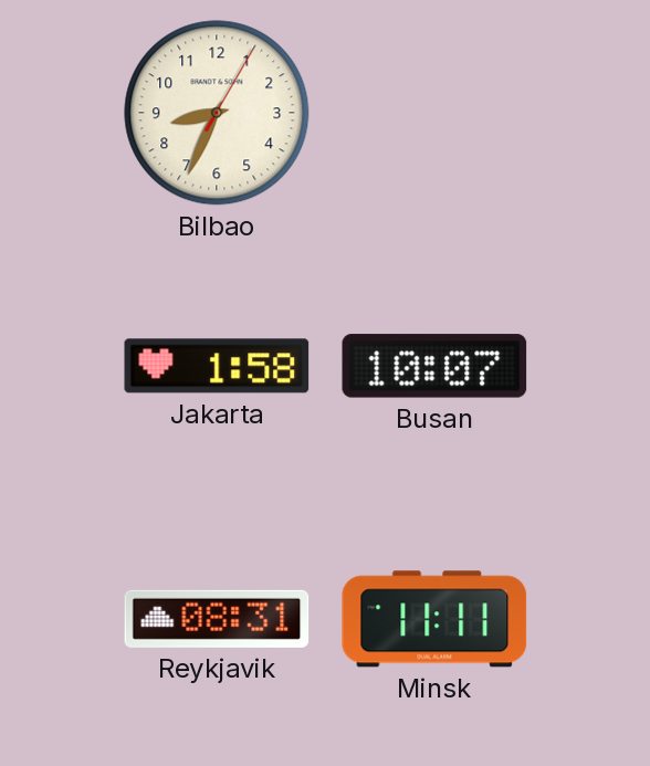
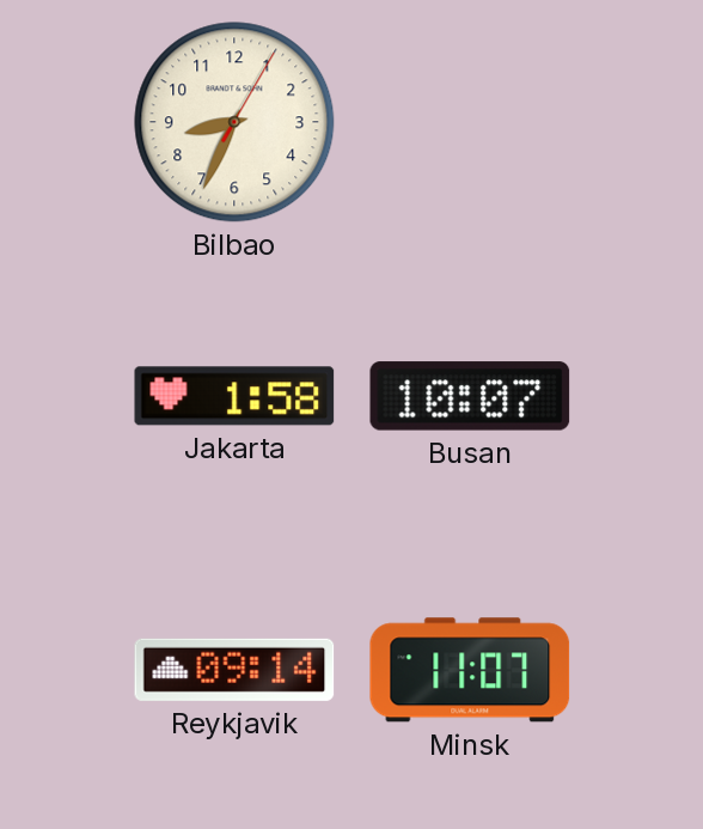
Reykjavik: 08:31 -> 09:14 (234, 670)
Minsk: 11:11 -> 11:07 (470, 670)
